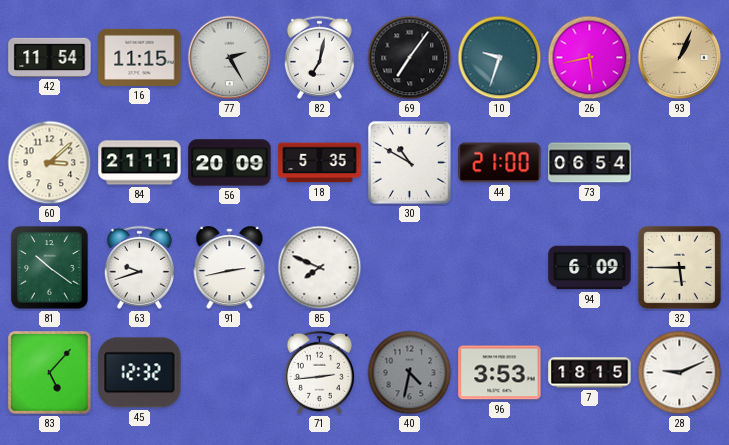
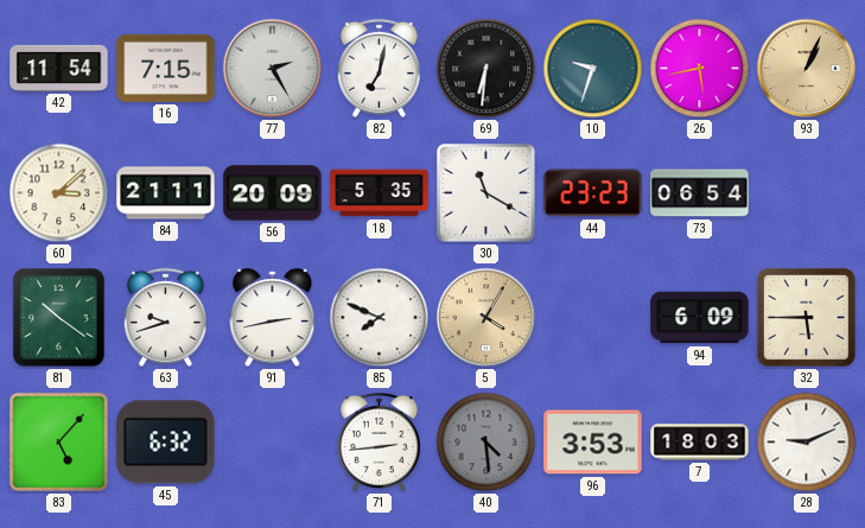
16: 11:15 -> 7:15 (166, 68)
69: 7:06 -> 6:31 (486, 69)
30: 10:50 -> 11:20 (486, 193)
44: 21:00 -> 23:23 (593, 193)
5: none -> 4:05 (486, 318)
45: 12:32 -> 6:32 (166, 443)
40: 4:32 -> 4:29 (486, 443)
7: 18:15 -> 18:03 (700, 443)
